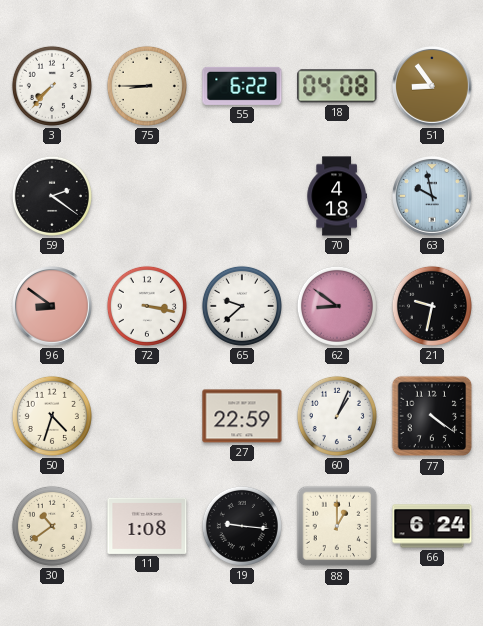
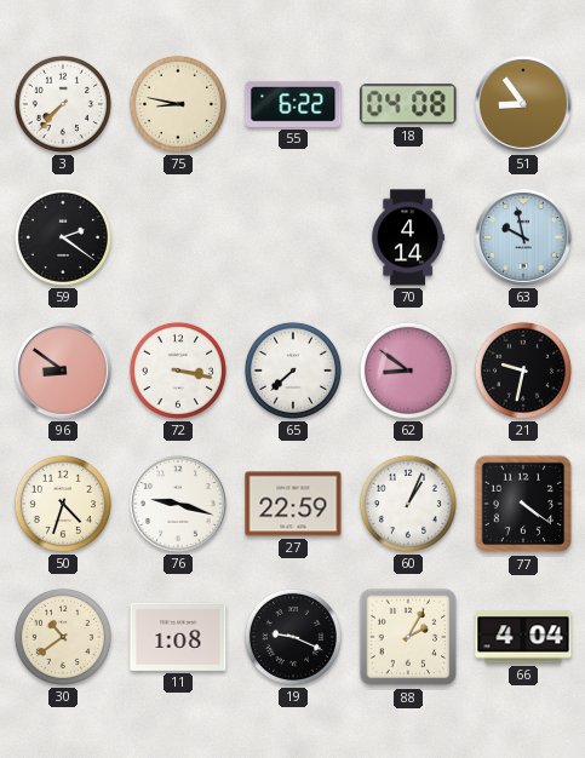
75: 8:45 -> 8:47 (178, 104)
70: 4:18 -> 4:14 (408, 237)
65: 9:38 -> 7:38 (293, 371)
76: none -> 9:18 (179, 505)
19: 9:16 -> 9:19 (293, 637)
88: 1:00 -> 2:05 (408, 637)
66: 6:24 -> 4:04 (523, 637)
